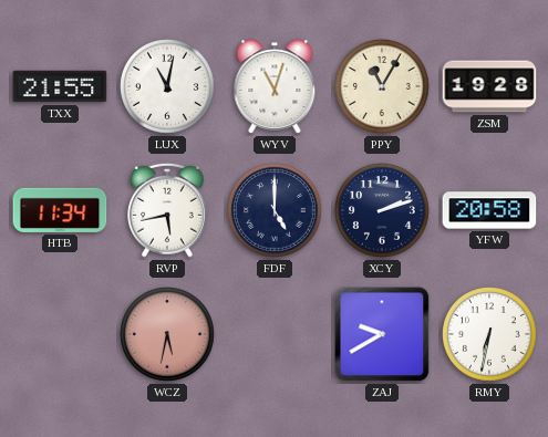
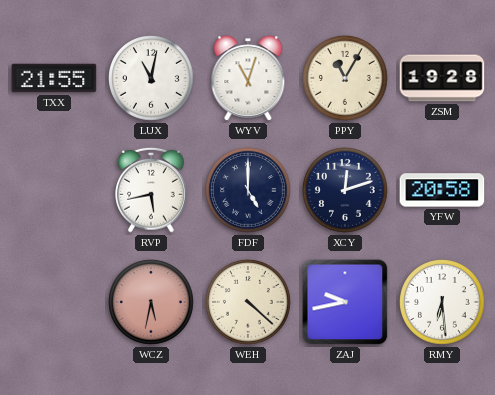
HTB: 11:34 -> none (60, 210)
XCY: 2:12 -> 12:12 (346, 191)
WEH: none -> 4:22 (249, 303)
ZAJ: 9:40 -> 9:43 (345, 302)
RMY: 6:32 -> 6:29 (443, 303)
